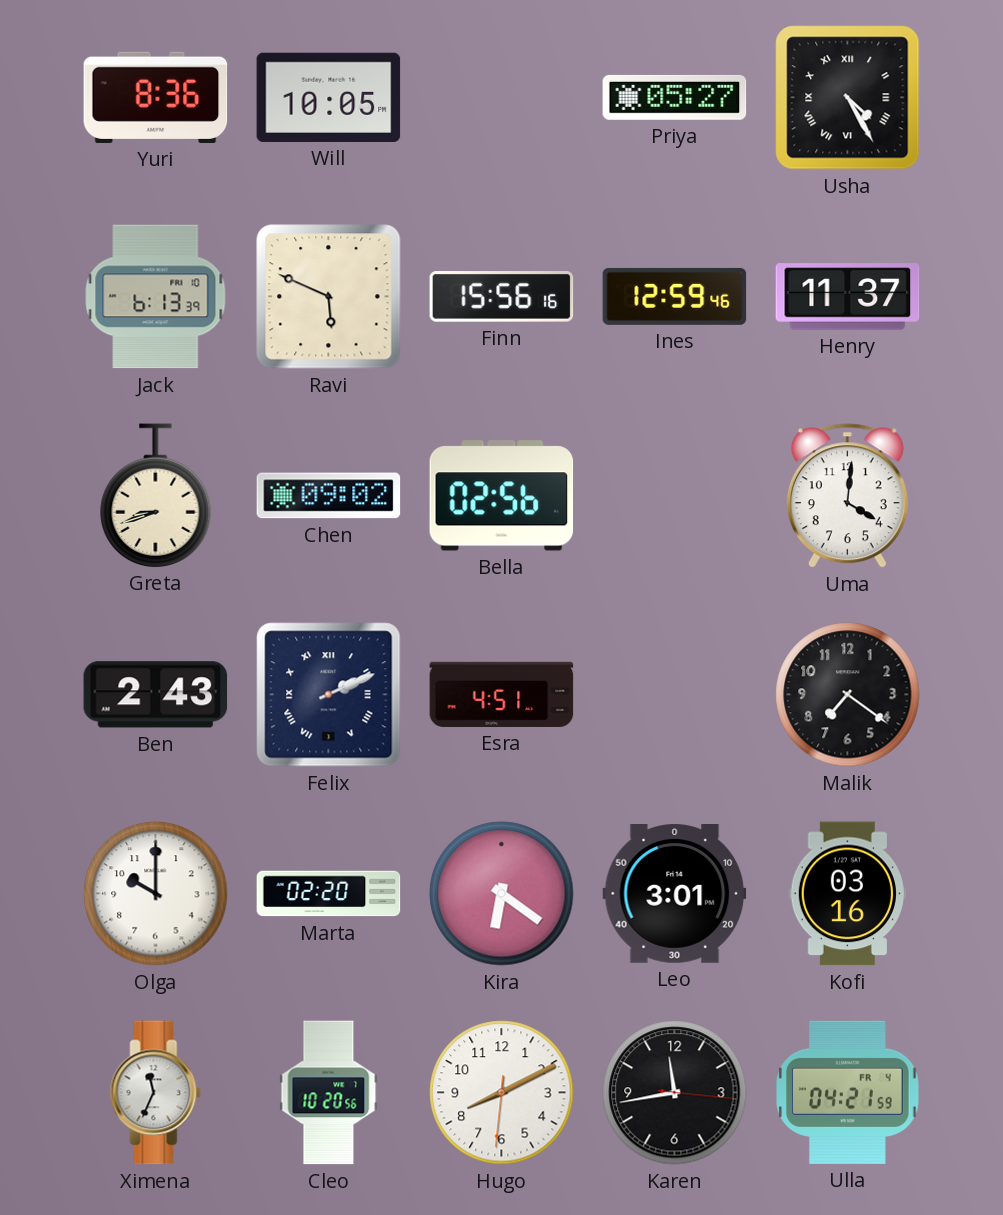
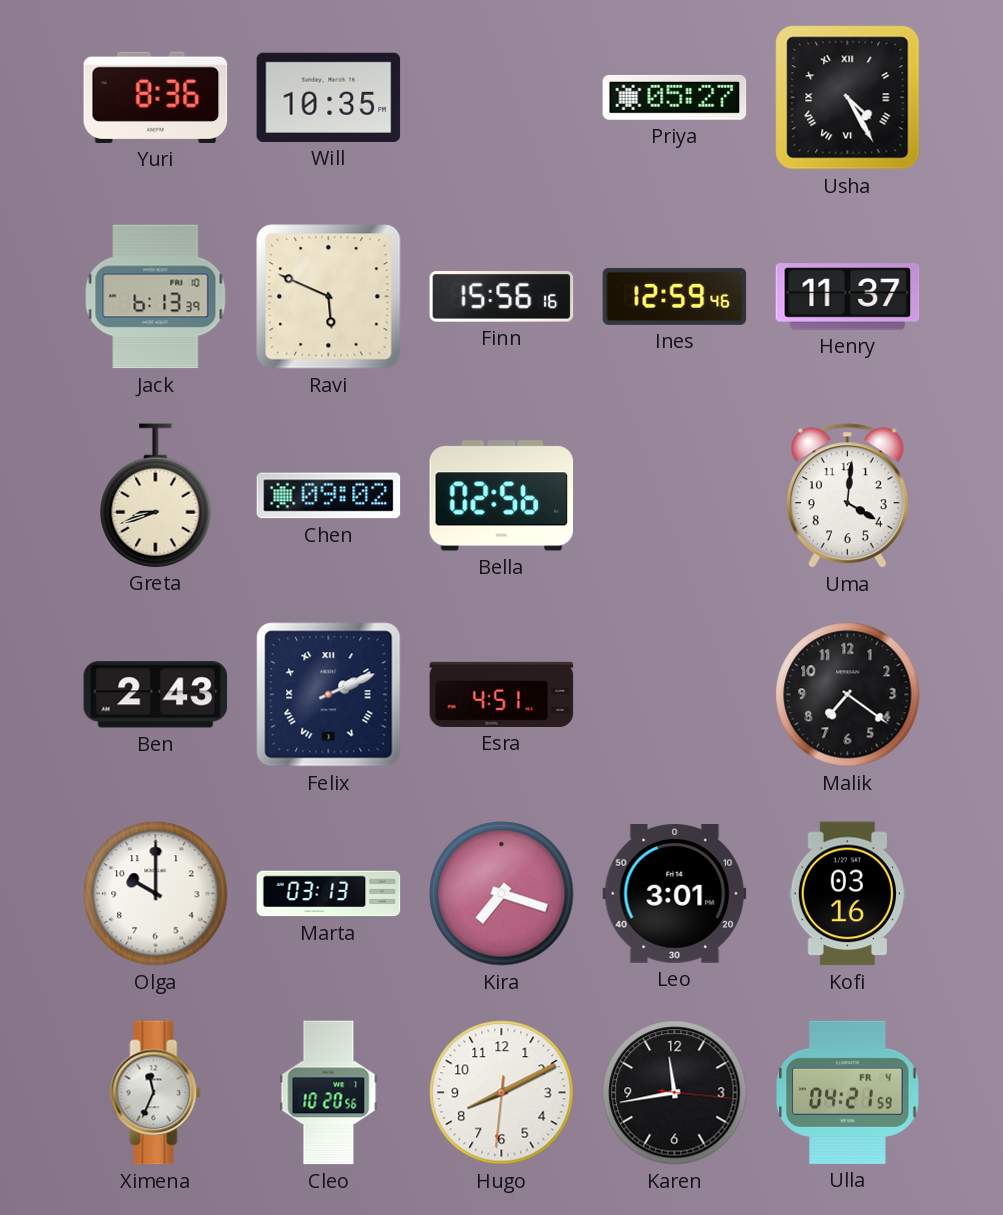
Will: 10:05 -> 10:35 (329, 97)
Marta: 02:20 -> 03:13 (329, 894)
Kira: 6:21 -> 7:18 (502, 894)
